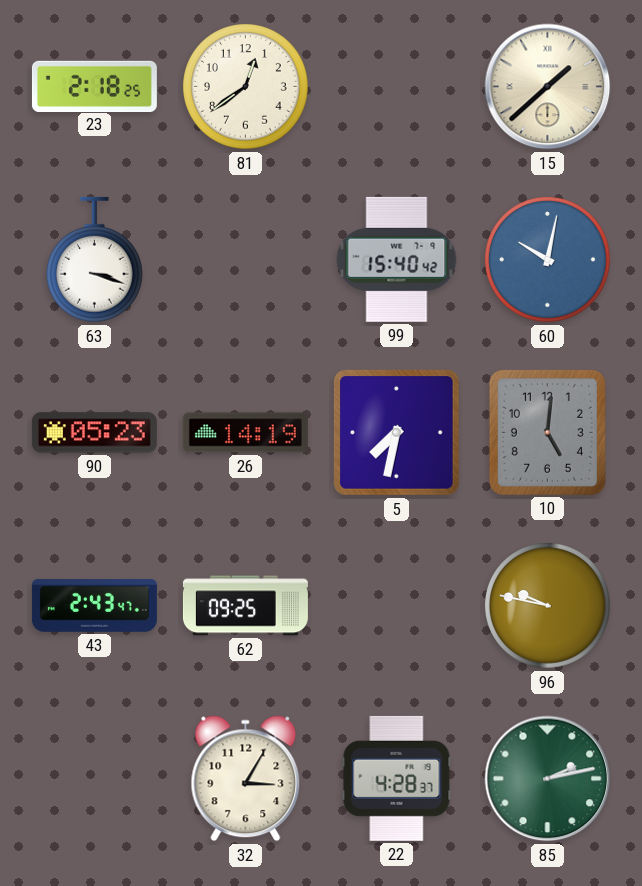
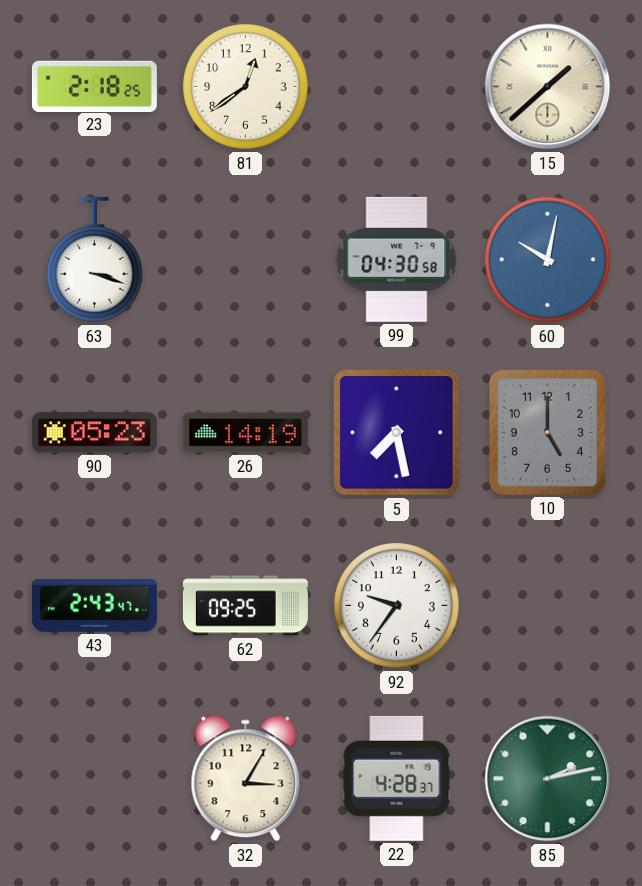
99: 15:40 -> 04:30 (397, 259)
5: 7:32 -> 7:28 (397, 433)
10: 5:01 -> 5:00 (547, 432)
92: none -> 9:36 (397, 606)
96: 9:47 -> none (548, 606)
